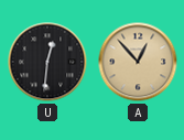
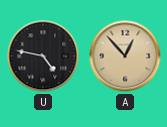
U: 12:31 -> 4:47 (43, 56)
